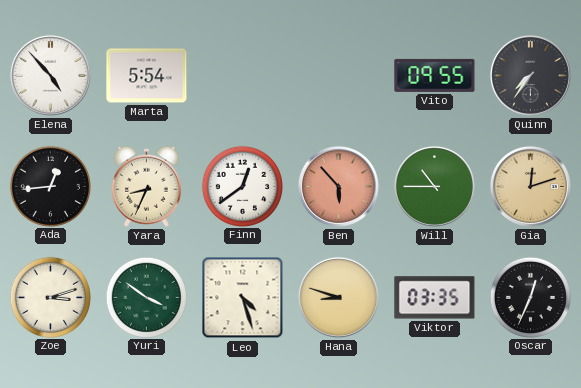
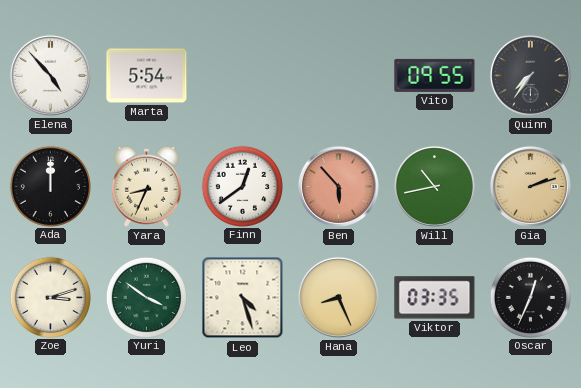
Ada: 12:44 -> 12:00 (50, 186)
Will: 10:45 -> 10:43 (434, 186)
Gia: 12:12 -> 2:12 (530, 186)
Hana: 8:48 -> 8:26 (338, 297)
